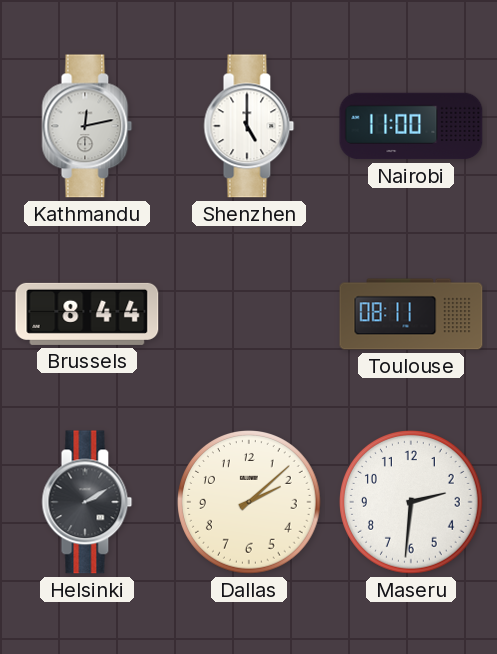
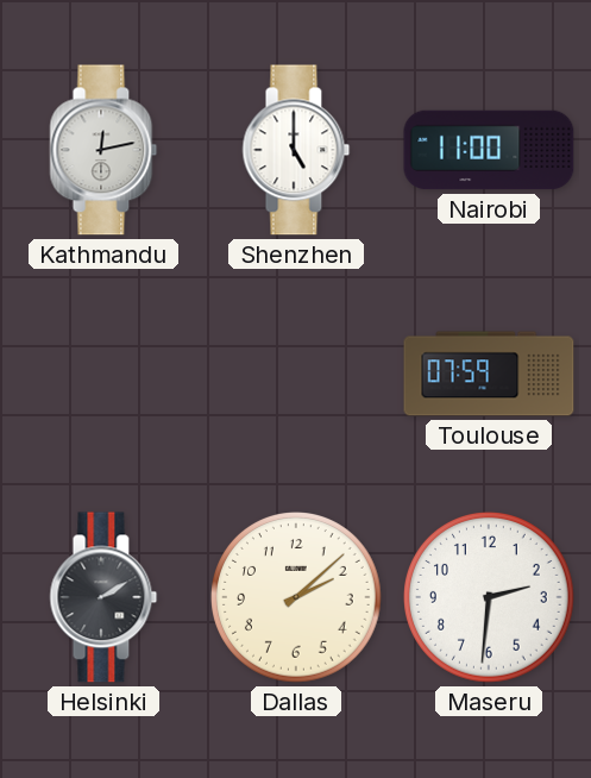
Brussels: 8:44 -> none (87, 314)
Toulouse: 08:11 -> 07:59 (489, 374)
